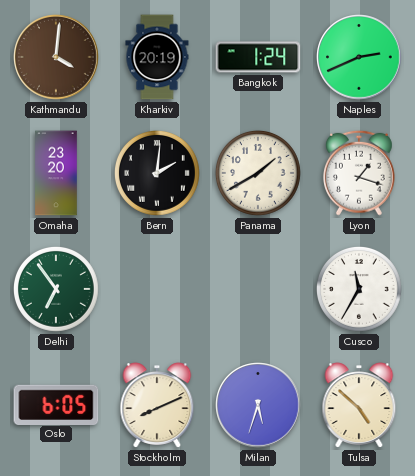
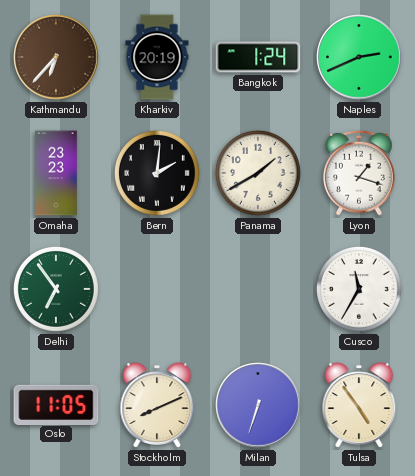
Kathmandu: 4:01 -> 6:37 (56, 57)
Omaha: 23:20 -> 23:23 (56, 173)
Oslo: 6:05 -> 11:05 (56, 404)
Milan: 5:33 -> 6:33 (258, 405)
Tulsa: 4:52 -> 4:54 (359, 405)
